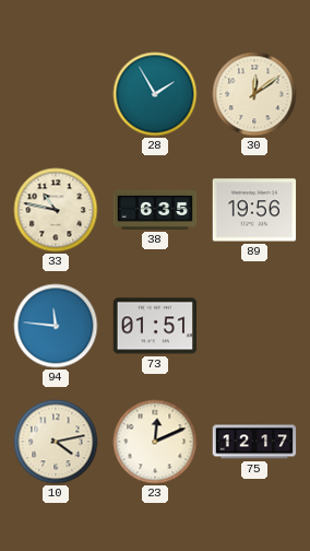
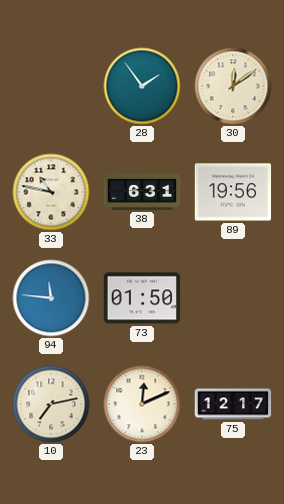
28: 1:55 -> 1:54 (142, 86)
38: 6:35 -> 6:31 (142, 192)
73: 01:51 -> 01:50 (142, 298)
10: 4:13 -> 7:13 (51, 404)
